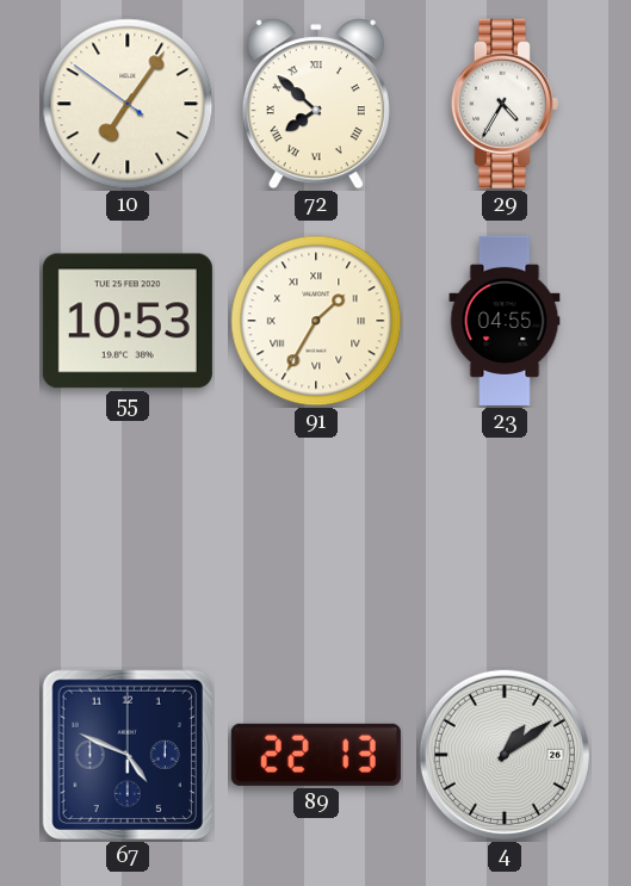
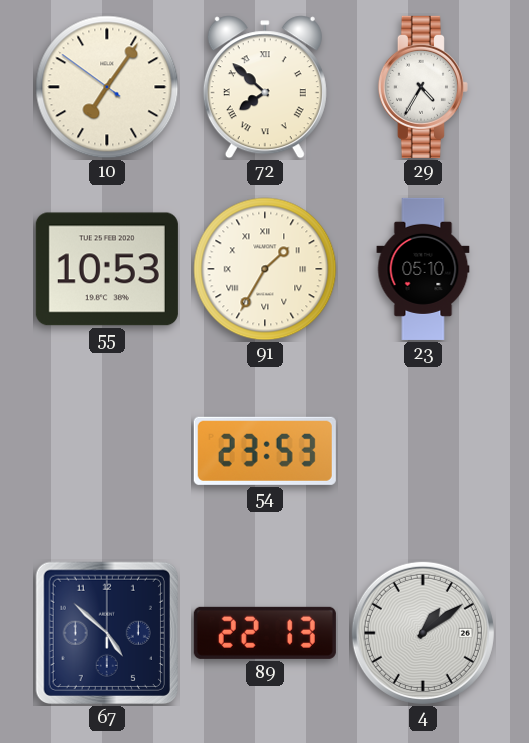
23: 04:55 -> 05:10 (423, 269)
54: none -> 23:53 (265, 451)
67: 4:49 -> 4:52 (107, 633)
